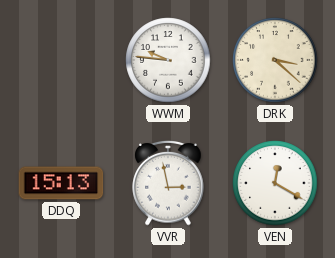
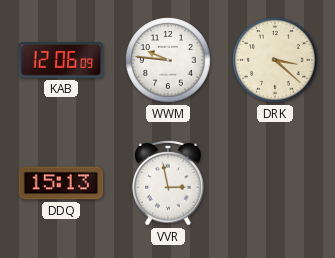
KAB: none -> 12:06 (61, 60)
VEN: 12:20 -> none (275, 183)
